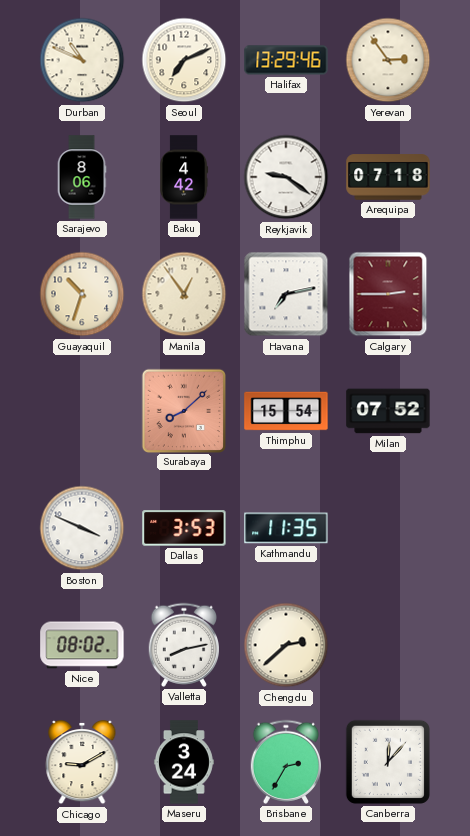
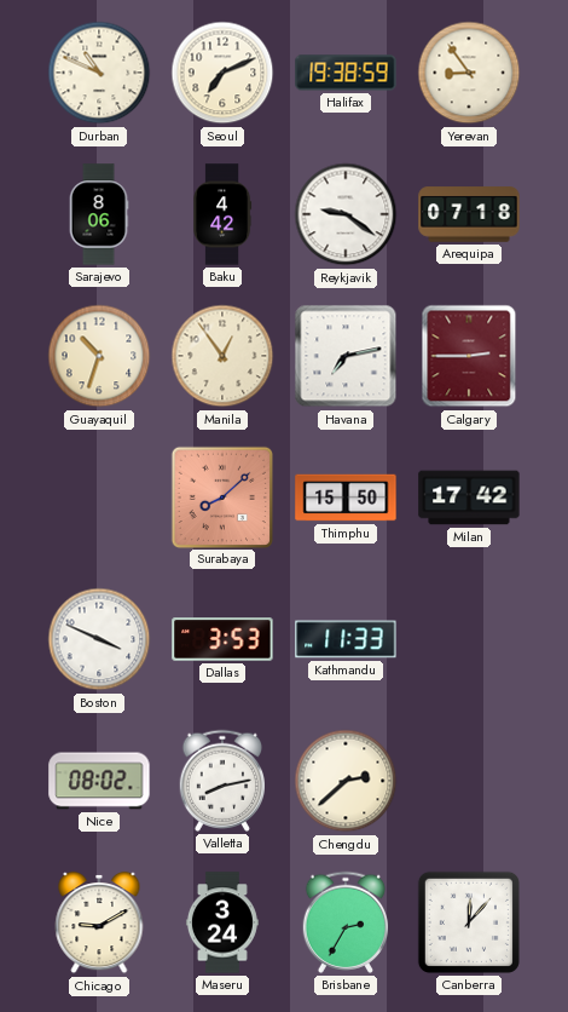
Halifax: 13:29 -> 19:38 (346, 73)
Yerevan: 2:54 -> 8:54 (469, 73)
Thimphu: 15:54 -> 15:50 (346, 498)
Milan: 07:52 -> 17:42 (469, 498)
Kathmandu: 11:35 -> 11:33 (346, 639)
